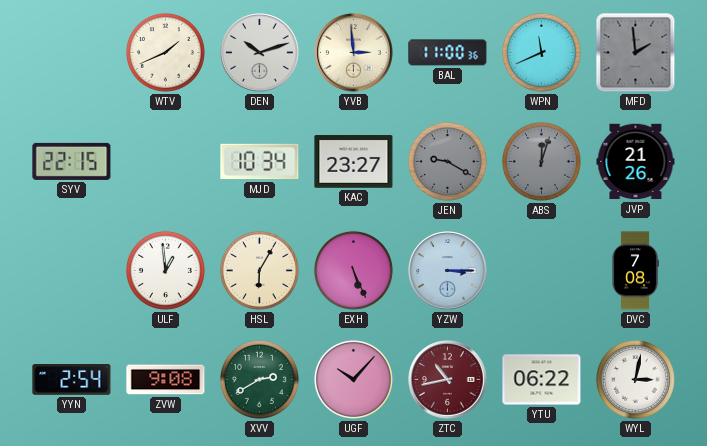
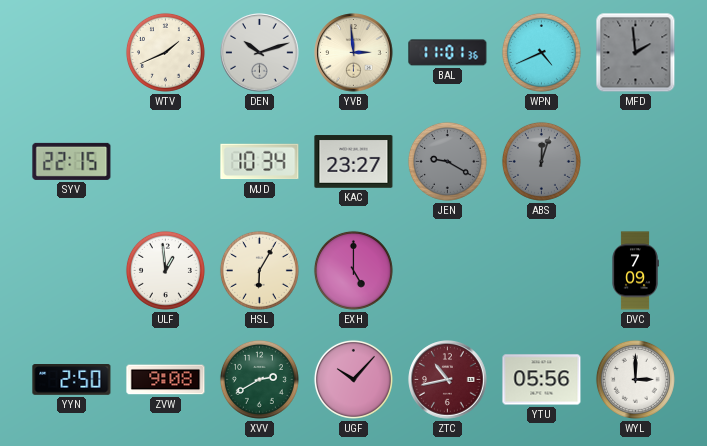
BAL: 11:00 -> 11:01 (448, 53)
WPN: 11:41 -> 4:41 (541, 52)
JVP: 21:26 -> none (636, 162)
EXH: 5:26 -> 5:00 (353, 270)
YZW: 3:15 -> none (448, 271)
DVC: 7:08 -> 7:09 (635, 271)
YYN: 2:54 -> 2:50 (72, 380)
YTU: 06:22 -> 05:56 (542, 380)
WYL: 3:02 -> 3:00 (635, 379)
